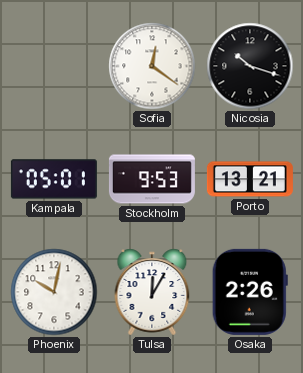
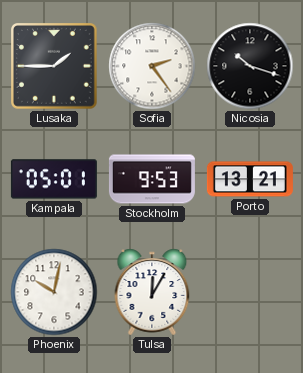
Lusaka: none -> 1:45 (55, 67)
Sofia: 12:21 -> 2:24 (152, 66)
Osaka: 2:26 -> none (250, 292)
